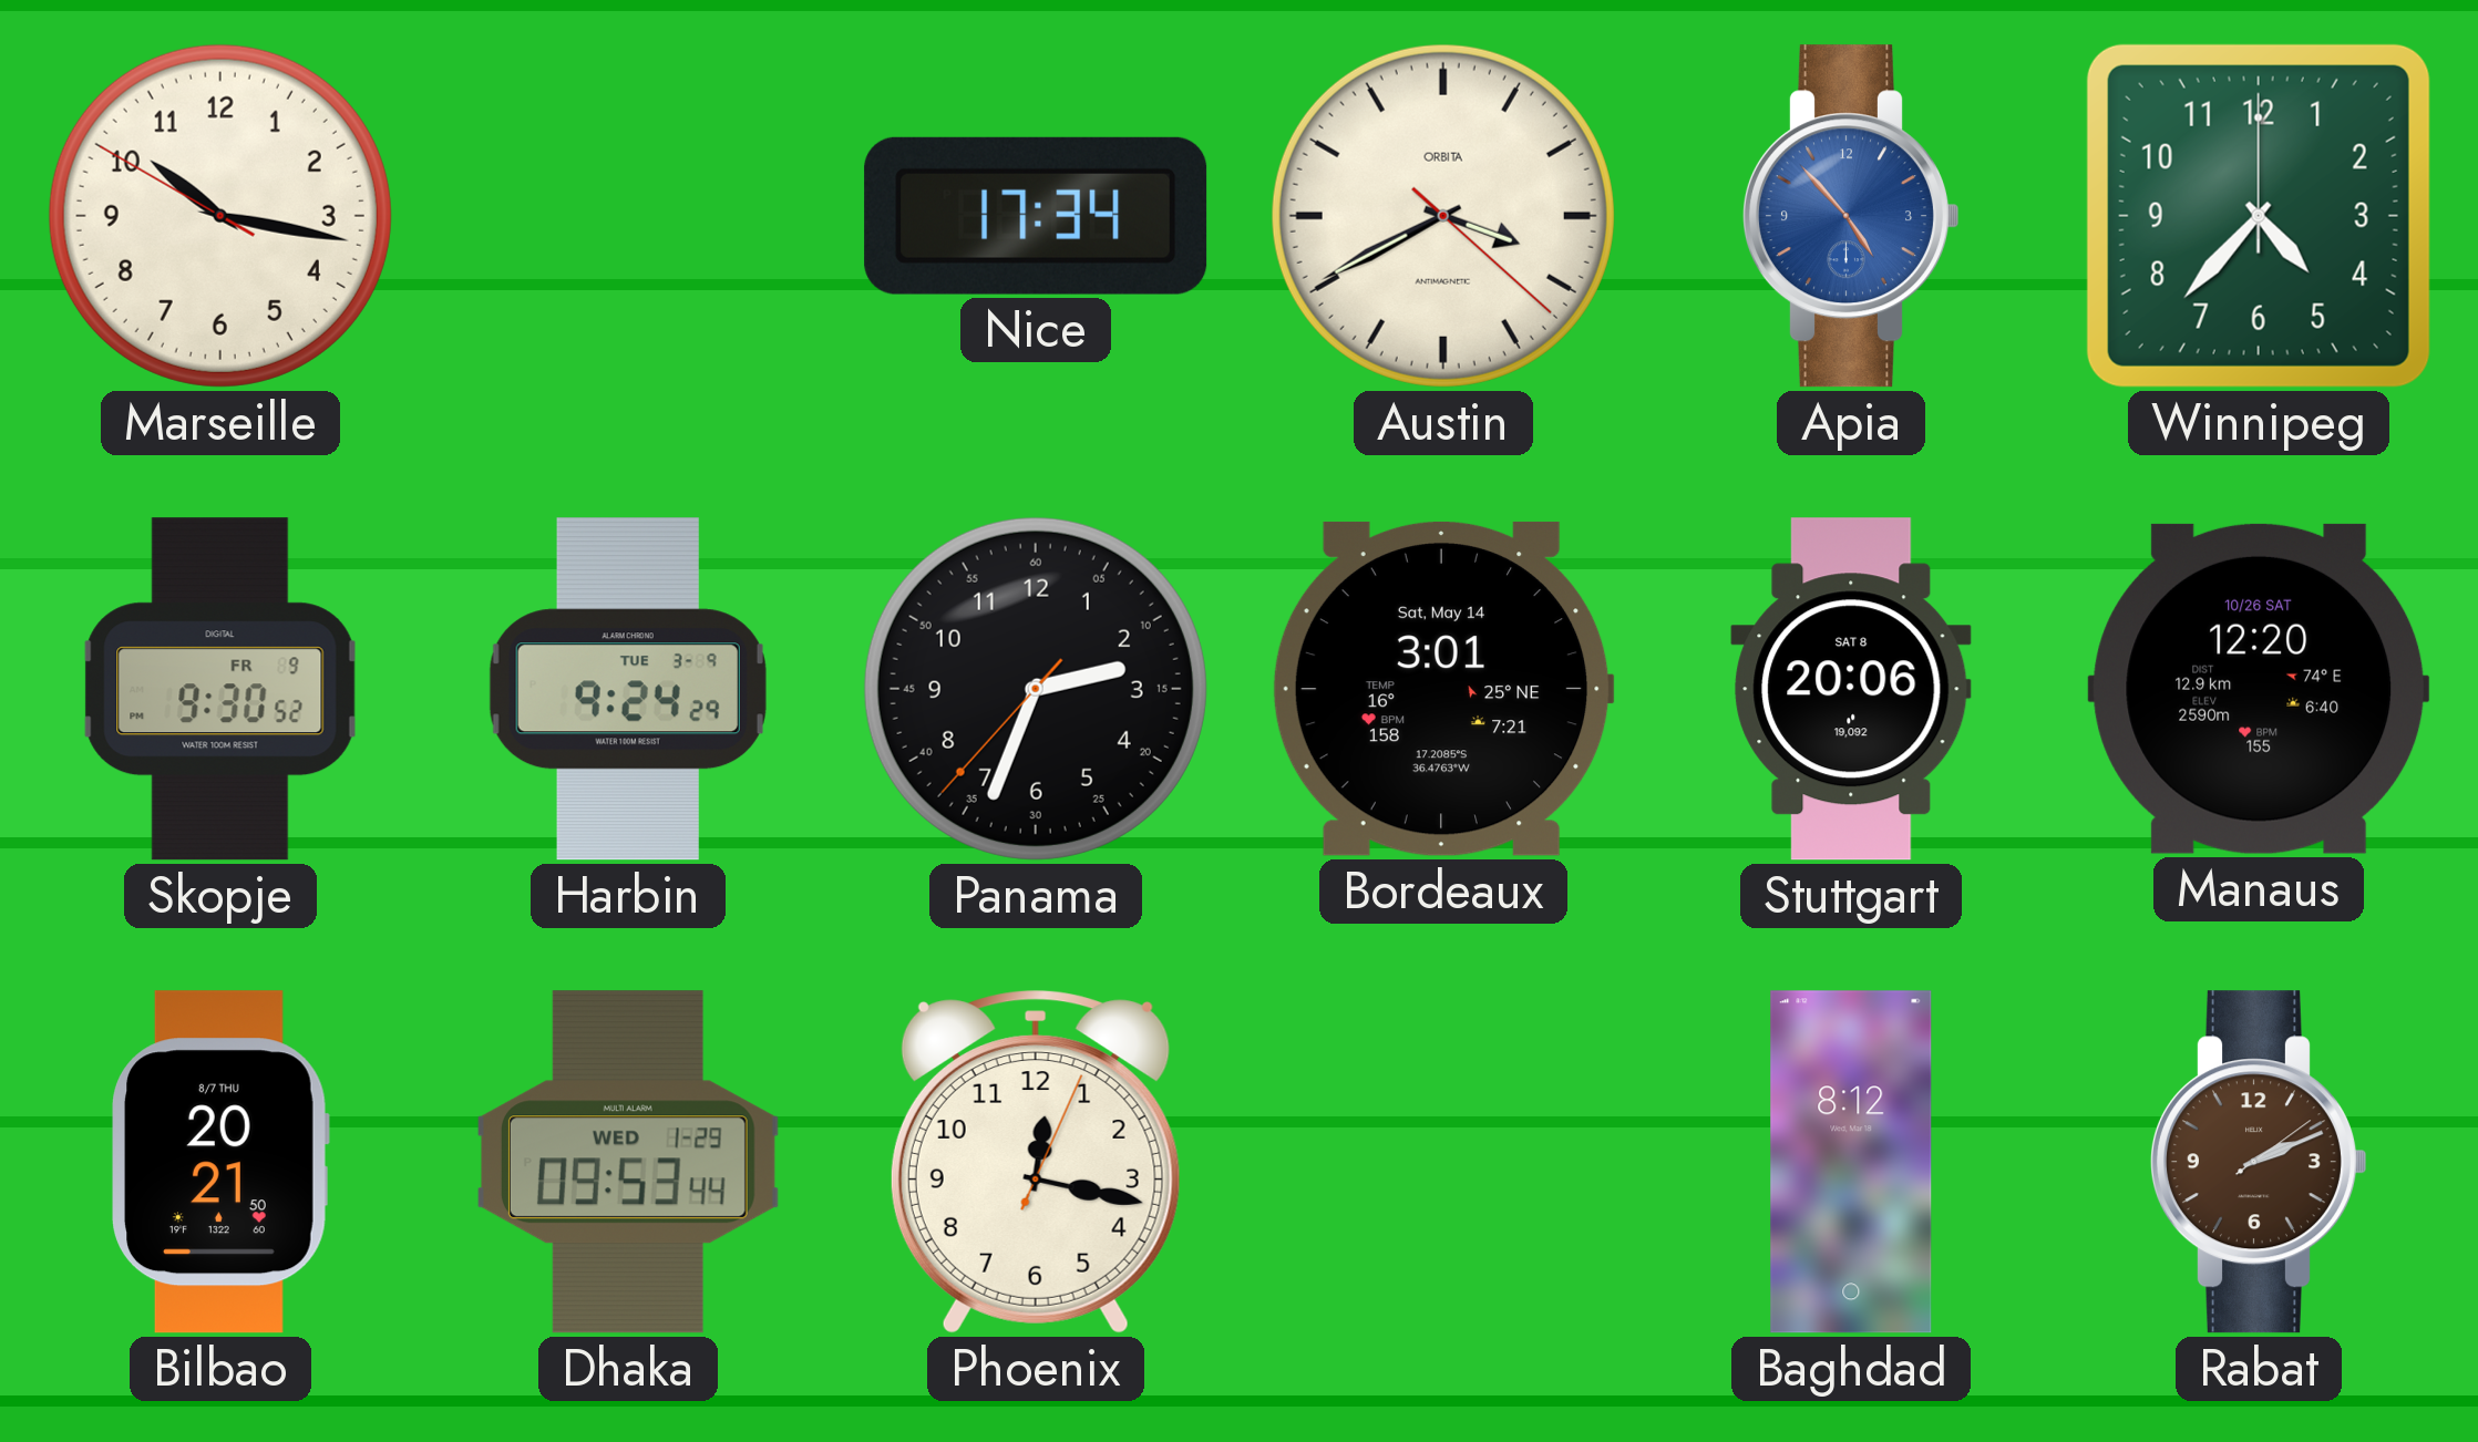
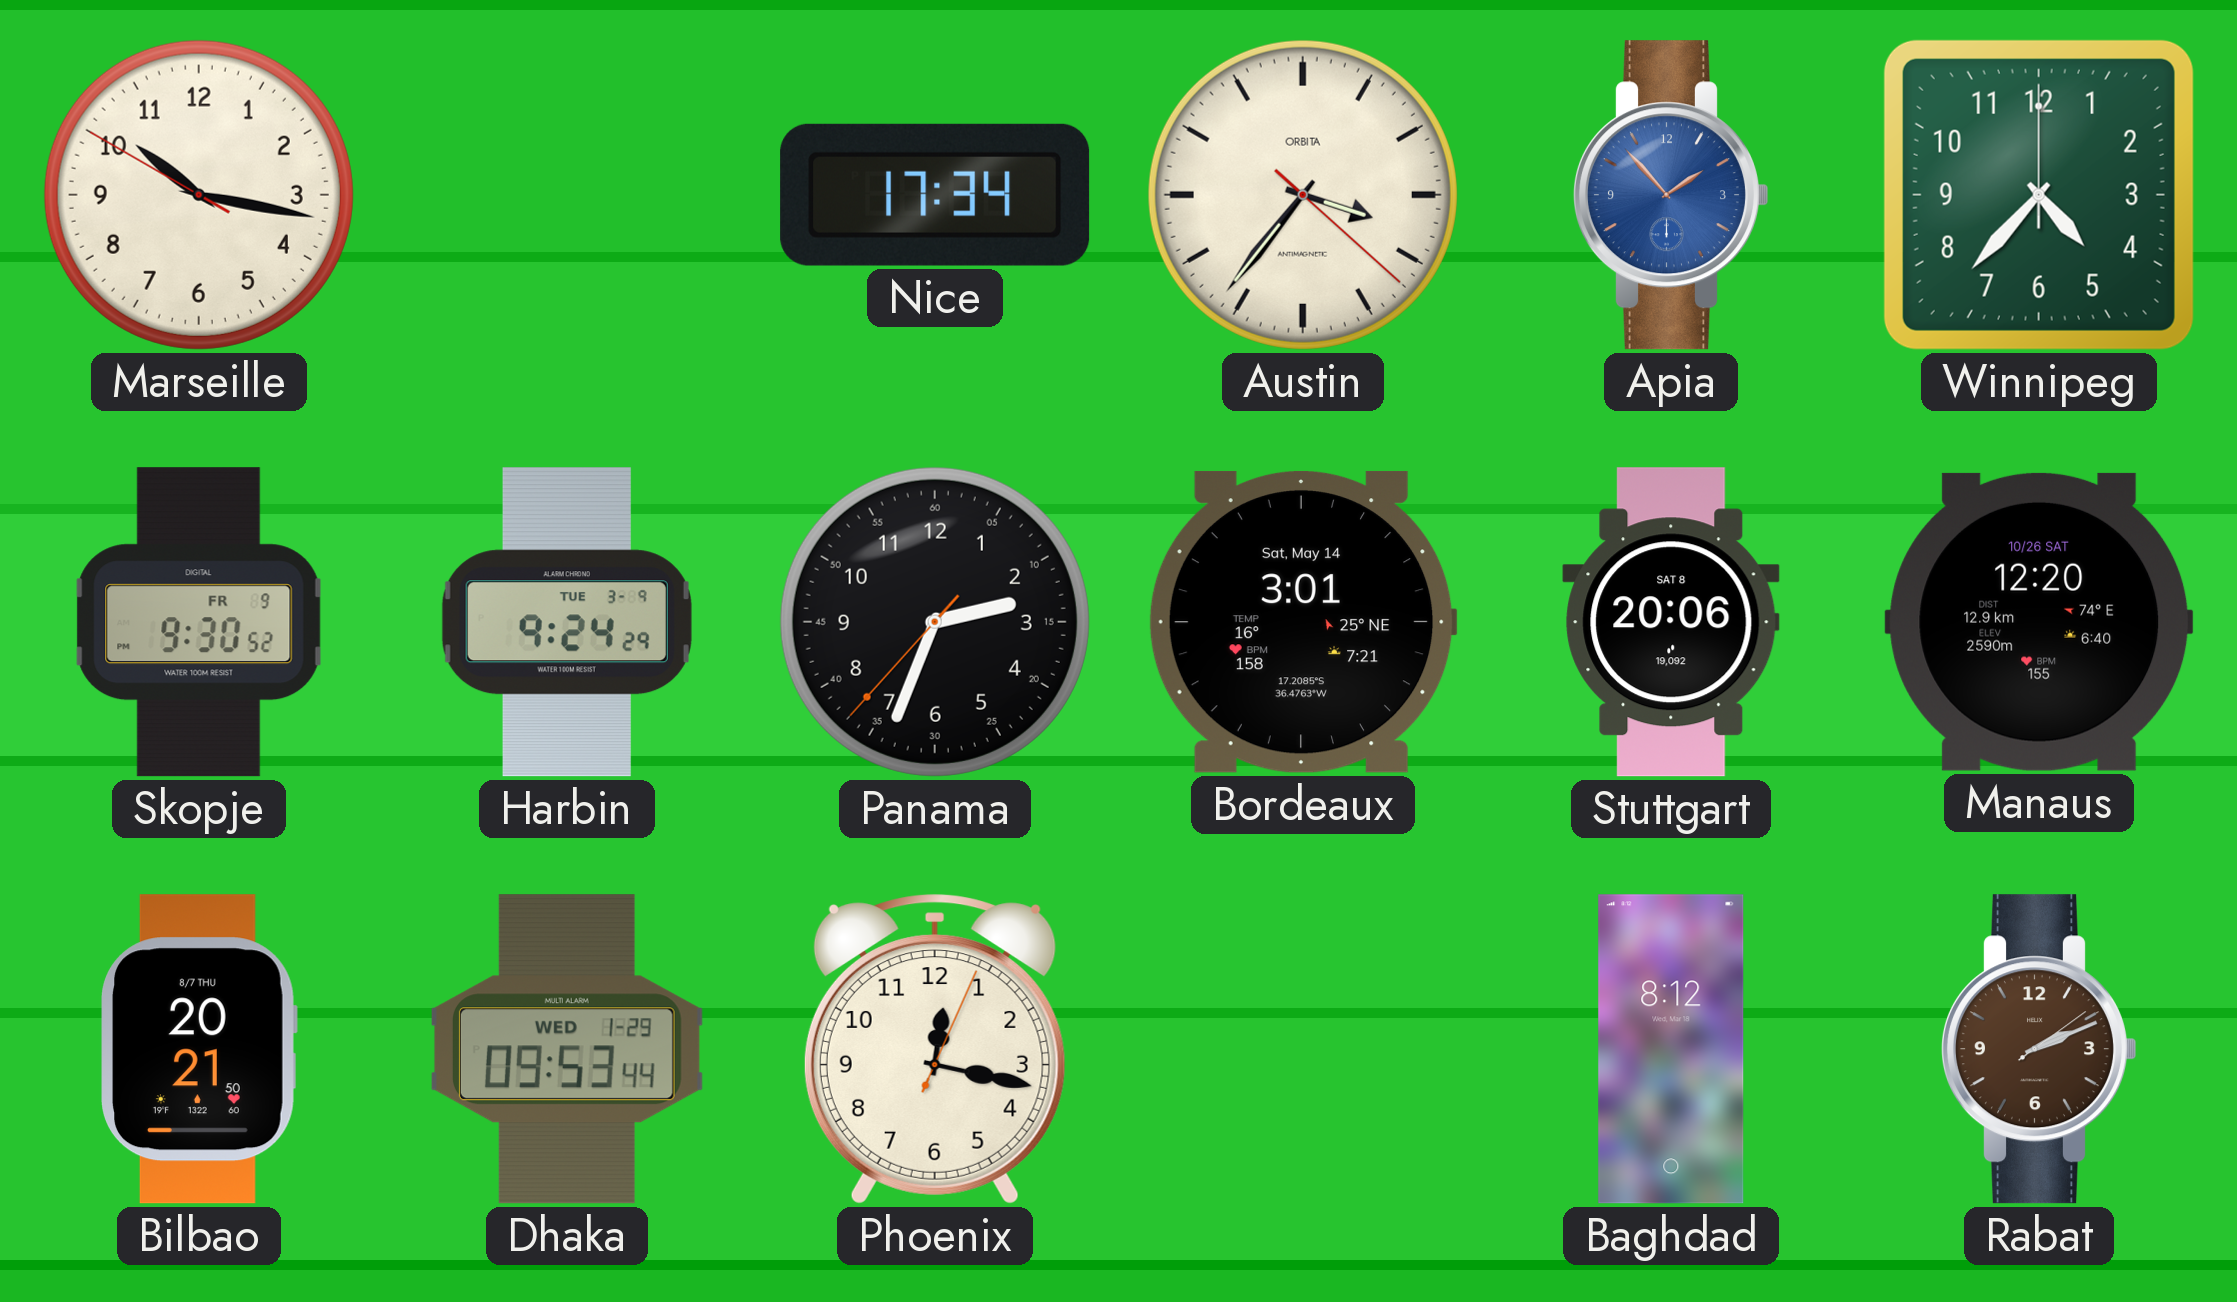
Austin: 3:40 -> 3:36 (1303, 195)
Apia: 4:53 -> 1:53 (1670, 195)
